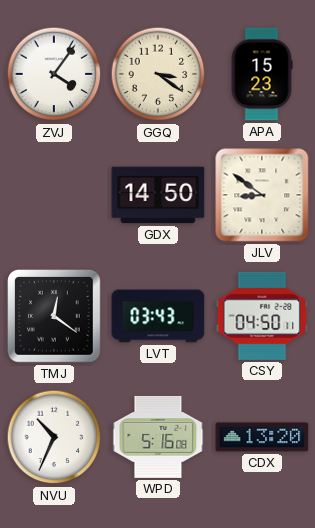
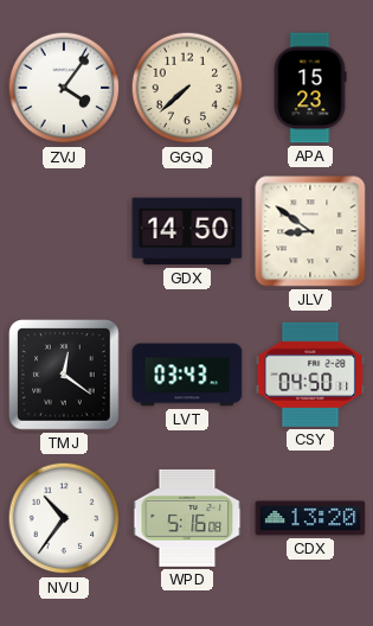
GGQ: 3:21 -> 7:38 (187, 88)
NVU: 10:34 -> 10:36 (64, 518)
